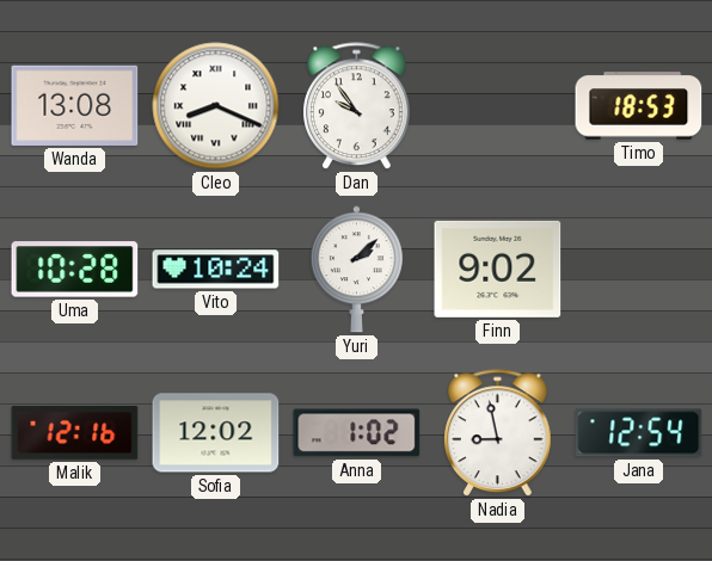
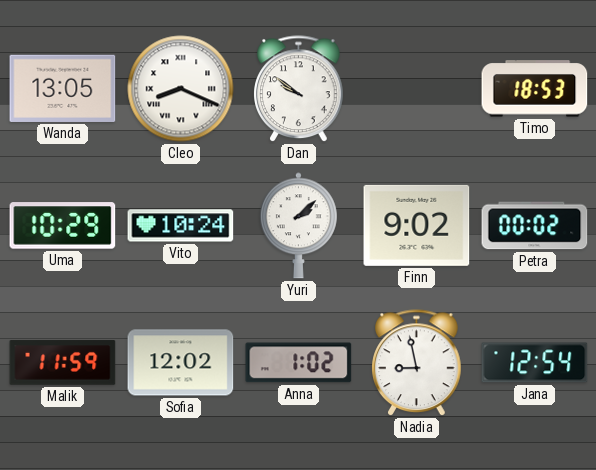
Wanda: 13:08 -> 13:05 (63, 88)
Dan: 9:54 -> 9:51 (299, 89)
Uma: 10:28 -> 10:29 (63, 226)
Petra: none -> 00:02 (535, 226)
Malik: 12:16 -> 11:59 (63, 363)
